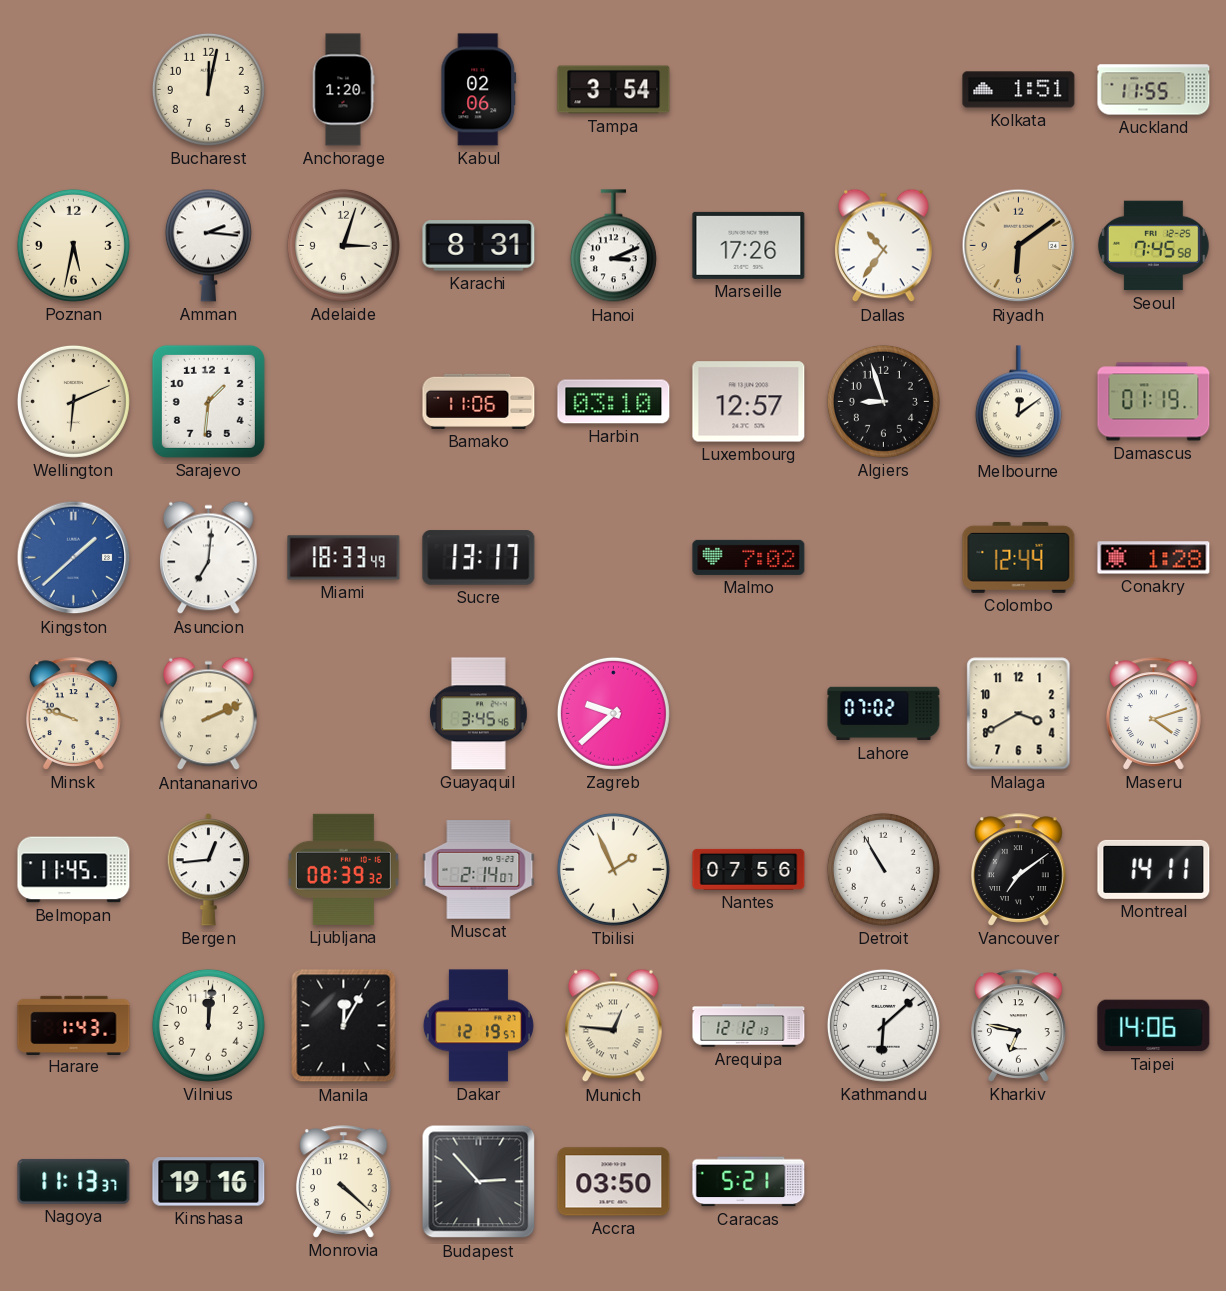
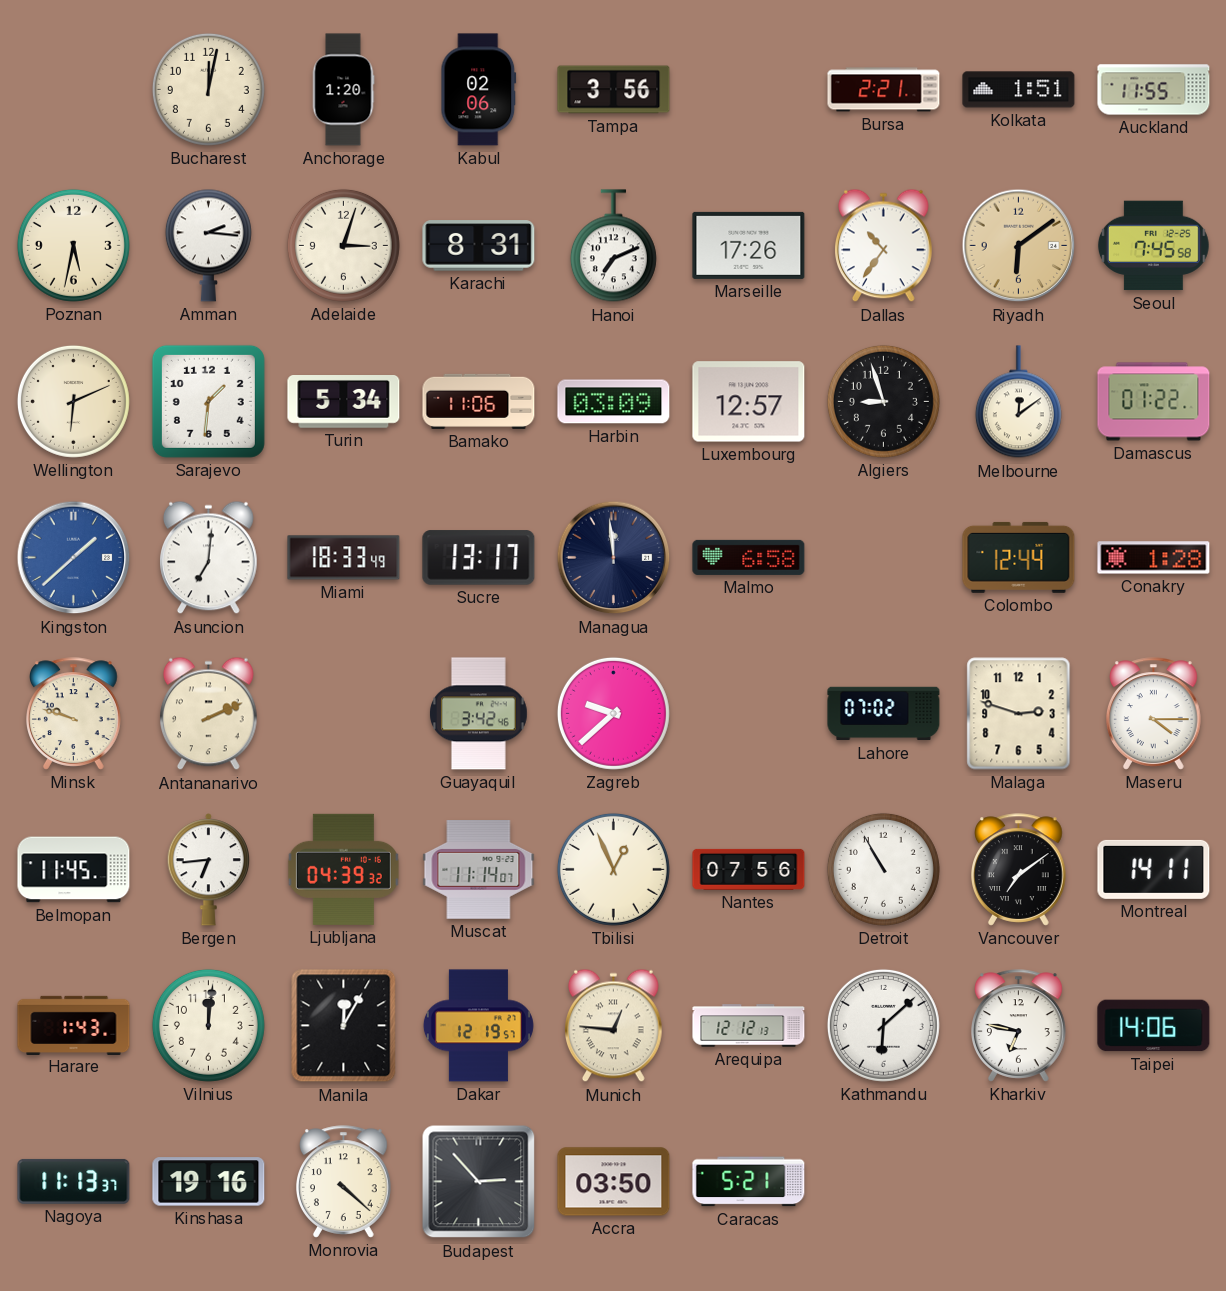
Tampa: 3:54 -> 3:56 (614, 90)
Bursa: none -> 2:21 (884, 90)
Hanoi: 3:11 -> 7:11 (613, 246)
Turin: none -> 5:34 (344, 402)
Harbin: 03:10 -> 03:09 (614, 402)
Damascus: 01:19 -> 01:22 (1154, 402)
Managua: none -> 11:59 (614, 558)
Malmo: 7:02 -> 6:58 (749, 557)
Guayaquil: 3:45 -> 3:42 (479, 714)
Malaga: 3:40 -> 2:48 (1019, 714)
Maseru: 4:12 -> 4:15 (1154, 714)
Bergen: 12:44 -> 6:44 (208, 870)
Ljubljana: 08:39 -> 04:39 (343, 869)
Muscat: 2:14 -> 11:14 (479, 870)
Tbilisi: 1:56 -> 12:56 (613, 869)
